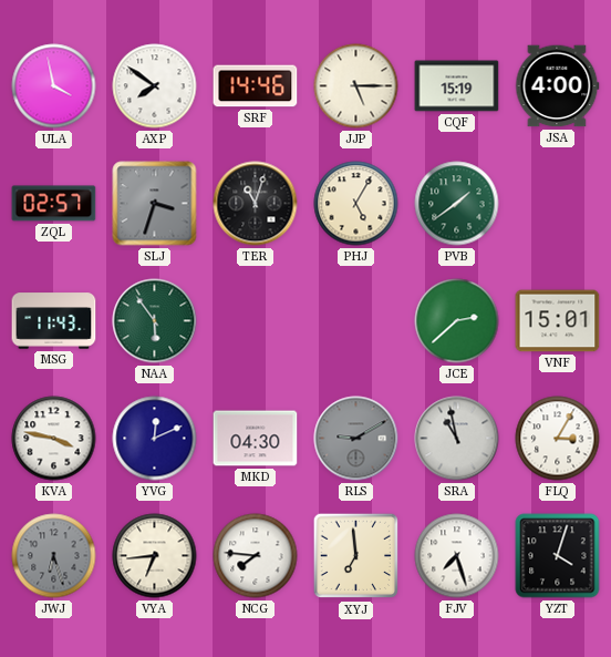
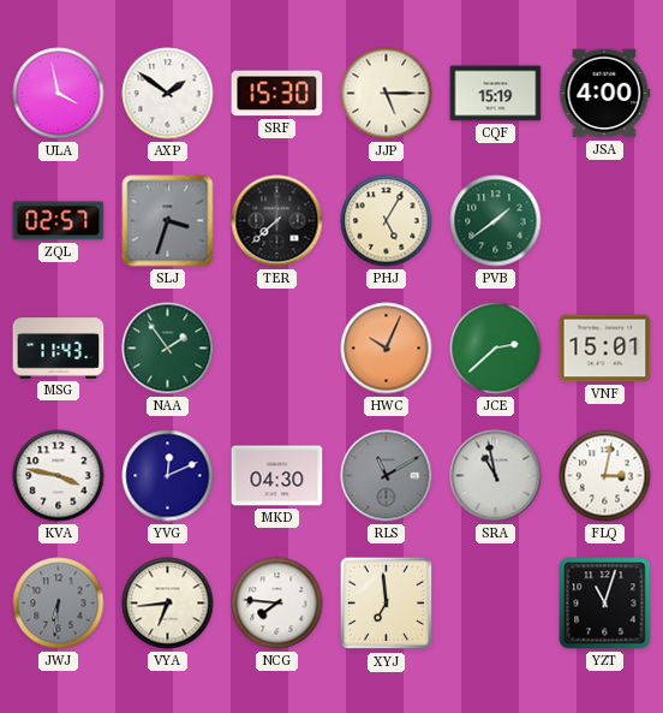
AXP: 7:51 -> 1:51 (168, 94)
SRF: 14:46 -> 15:30 (277, 94)
TER: 11:03 -> 7:38 (277, 221)
NAA: 5:54 -> 1:54 (168, 349)
HWC: none -> 10:04 (387, 349)
RLS: 9:10 -> 11:10 (387, 476)
FLQ: 3:05 -> 3:02 (605, 476)
JWJ: 6:27 -> 6:31 (59, 604)
FJV: 7:27 -> none (457, 556)
YZT: 4:03 -> 11:03 (605, 604)
